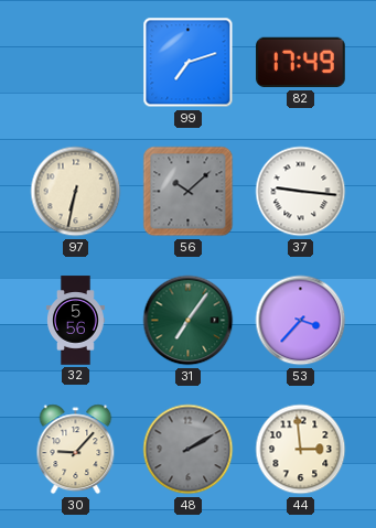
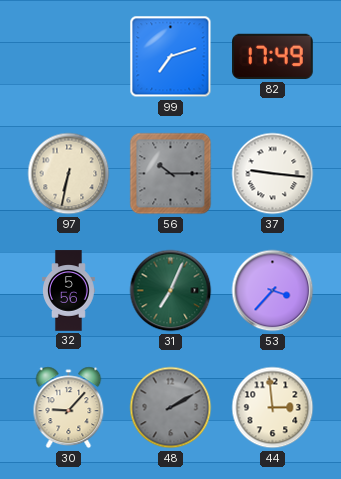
56: 10:08 -> 10:15 (171, 174)
31: 7:06 -> 7:04 (171, 291)
